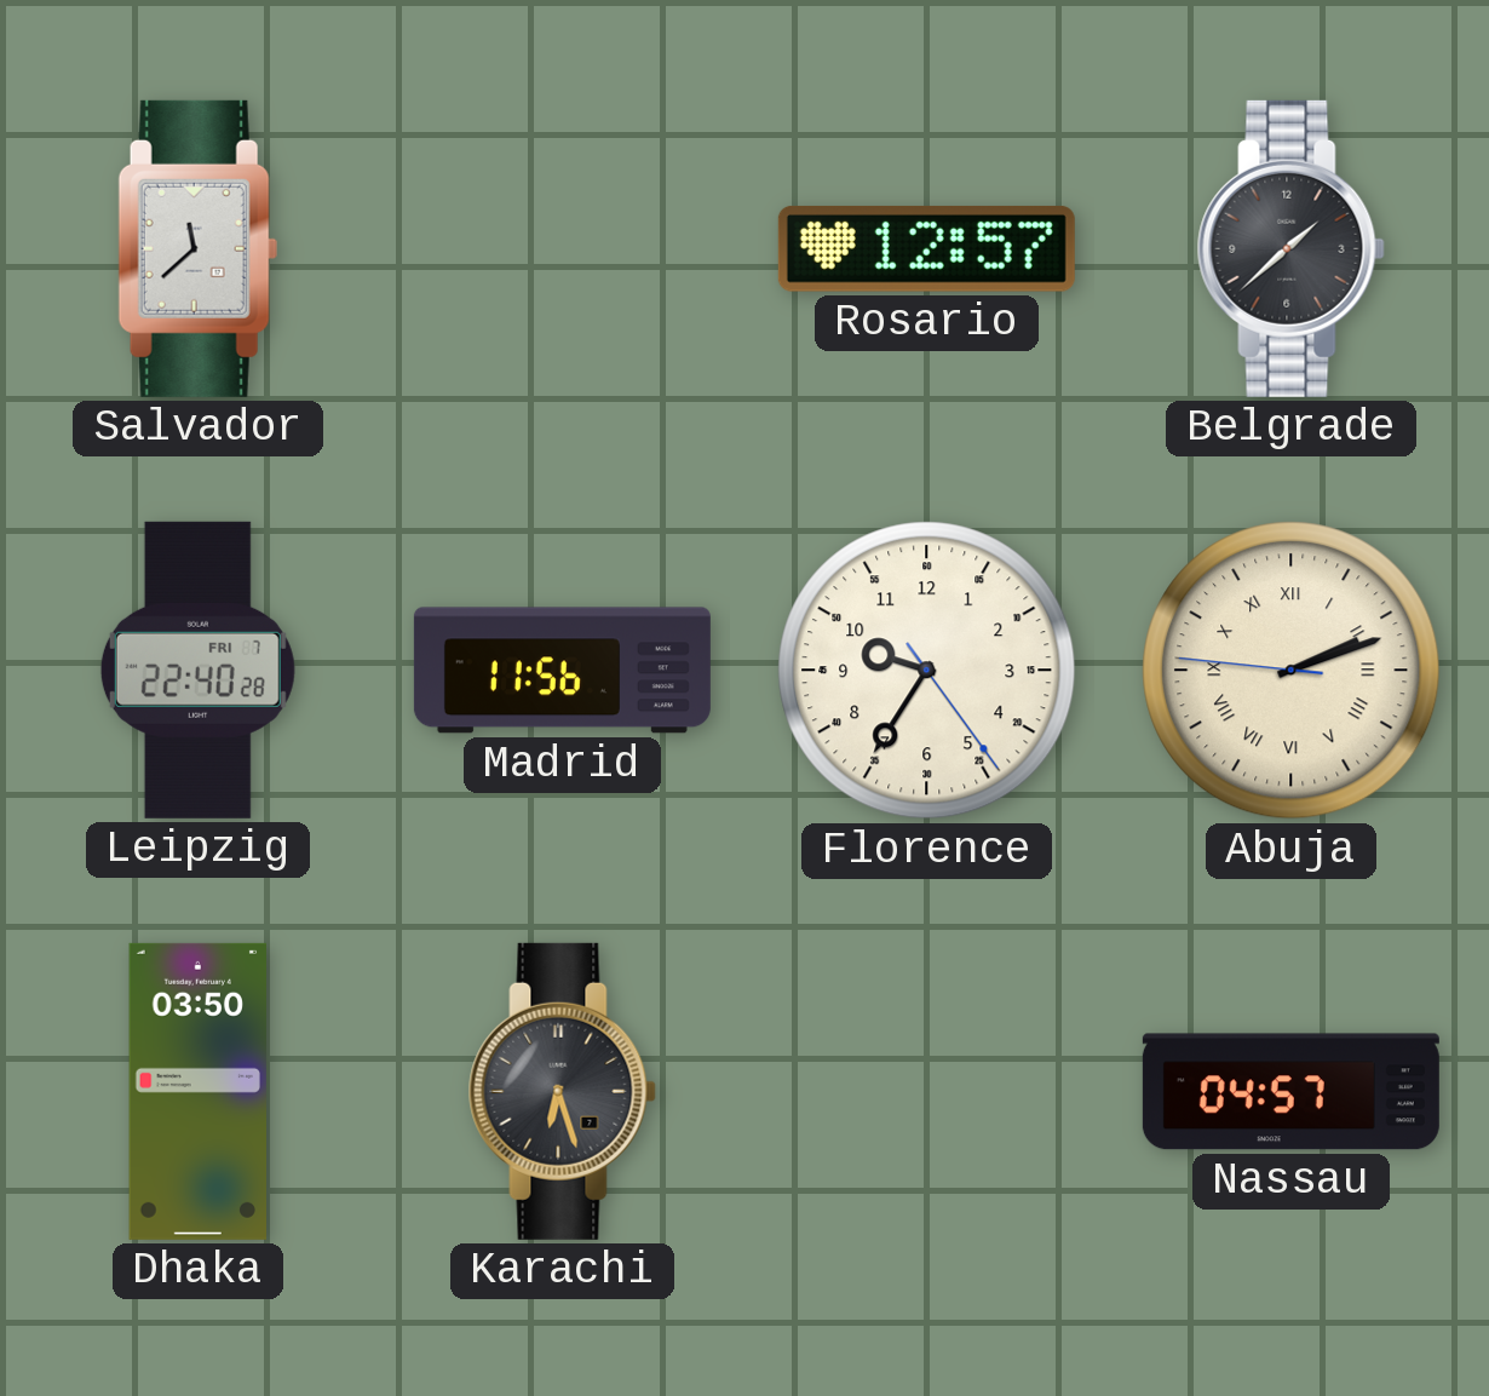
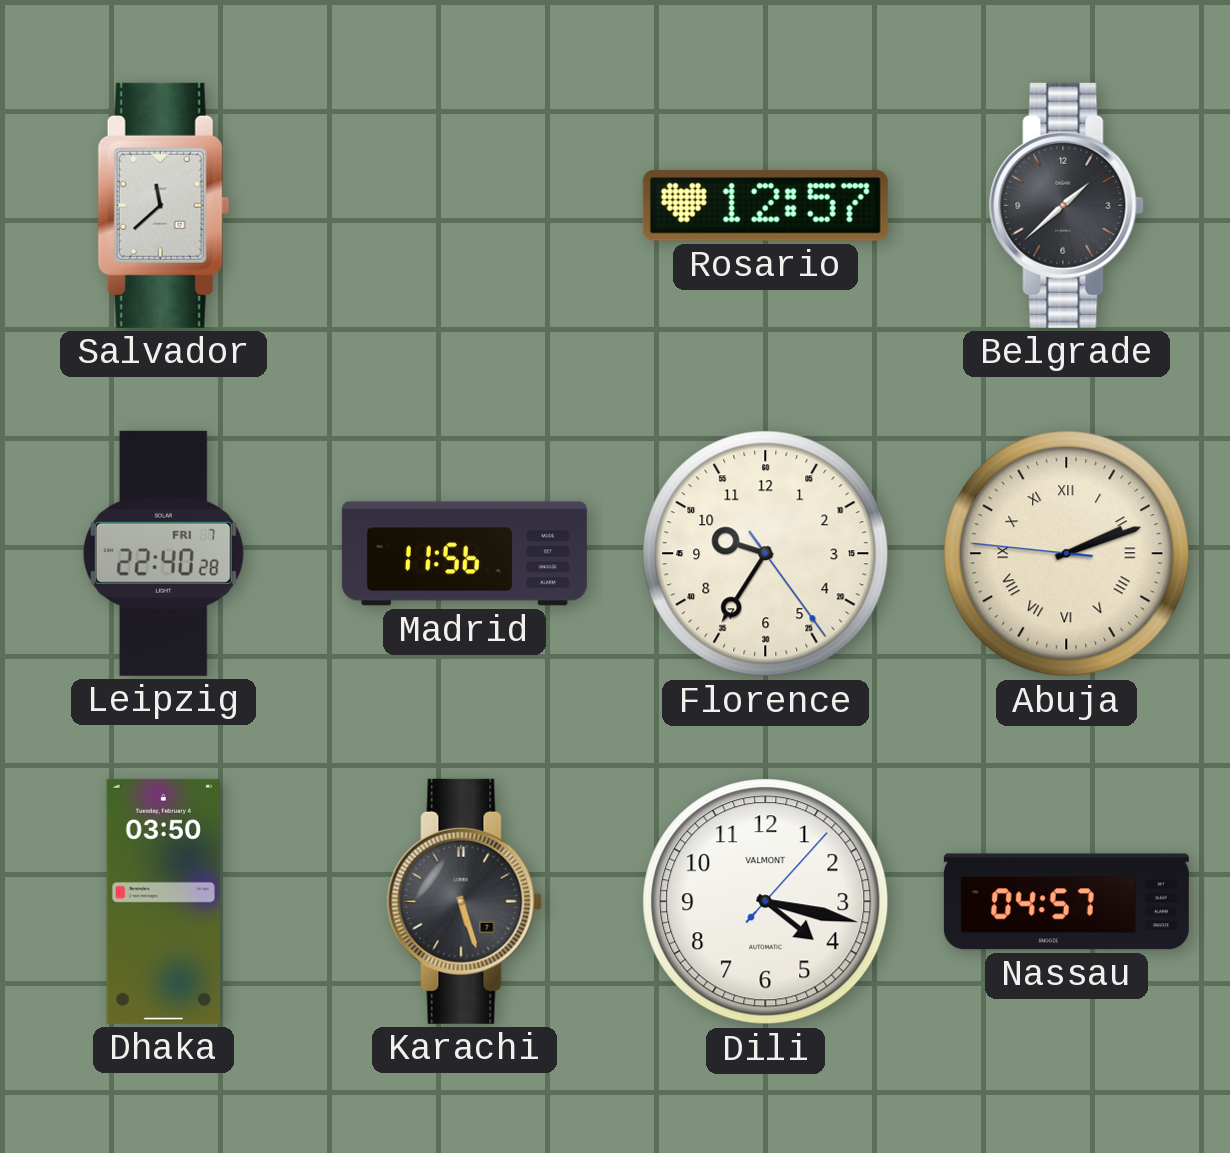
Karachi: 6:27 -> 5:27 (464, 901)
Dili: none -> 4:17 (766, 902)
